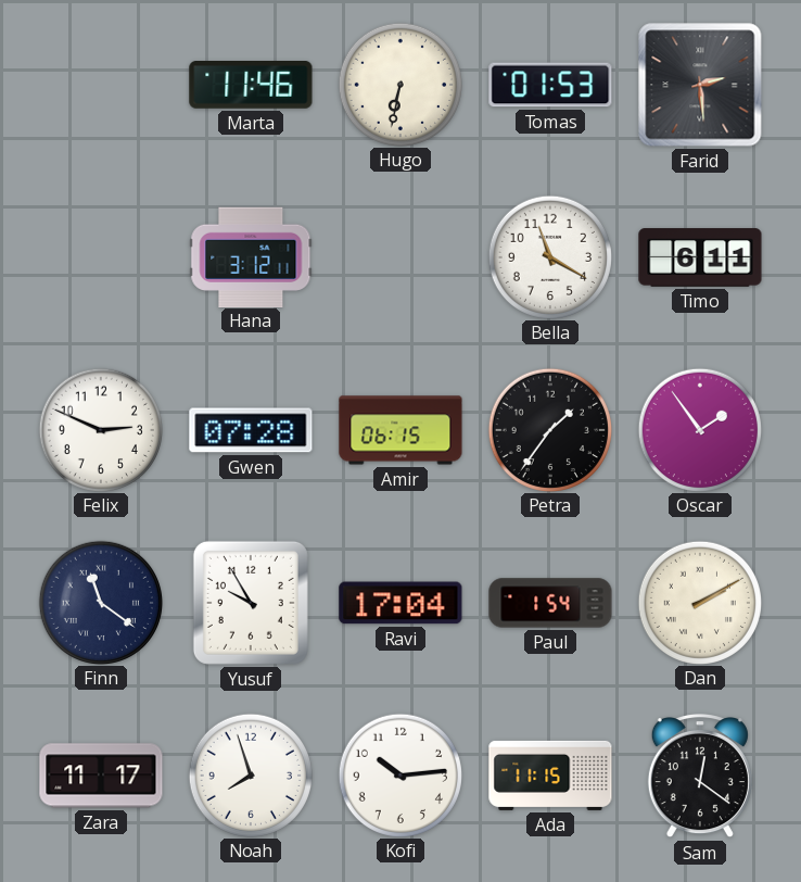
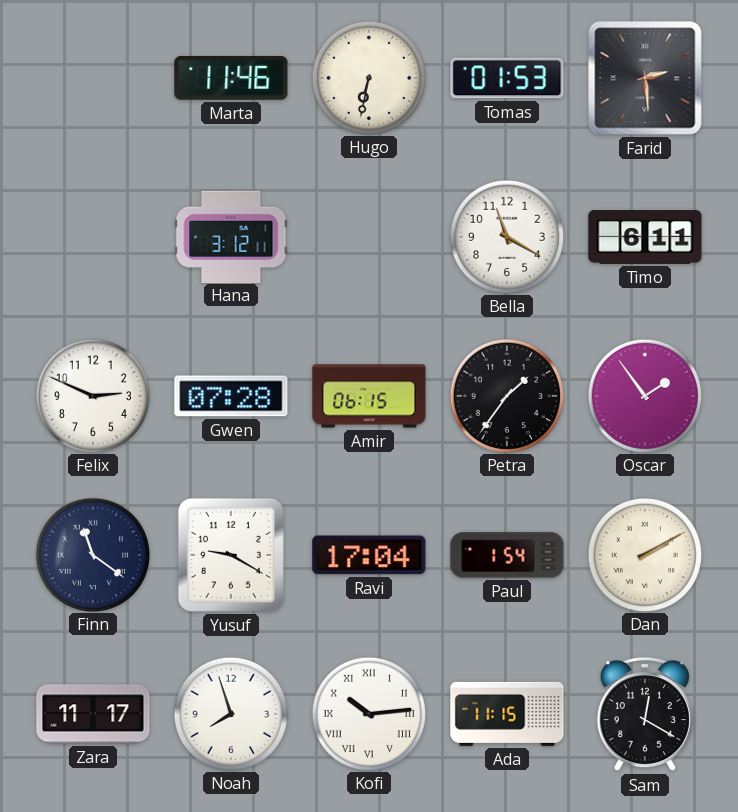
Yusuf: 9:55 -> 9:20 (231, 555)
Kofi numerals: Arabic -> Roman (368, 713)
Sam: 12:21 -> 12:20 (645, 715)
